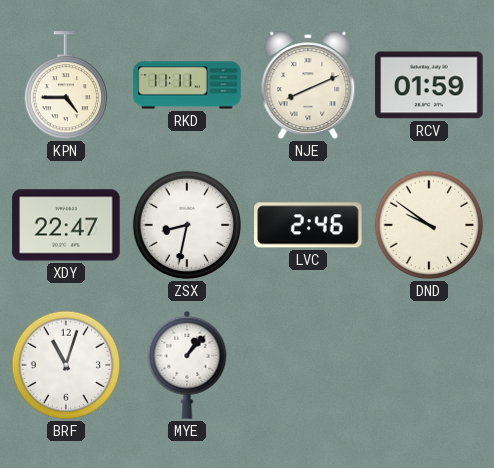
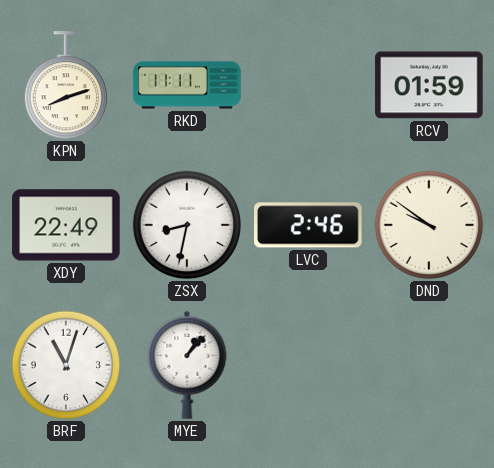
KPN: 4:45 -> 8:12 (65, 86)
NJE: 8:11 -> none (308, 85)
XDY: 22:47 -> 22:49 (66, 225)
